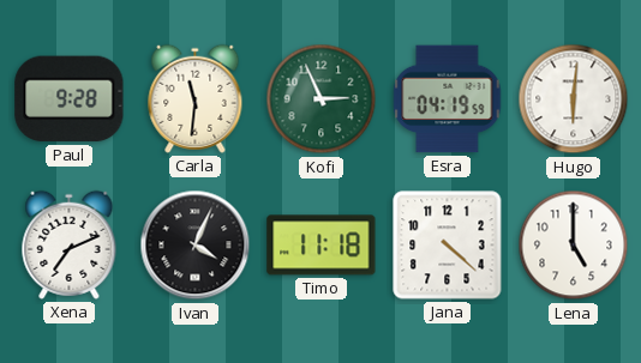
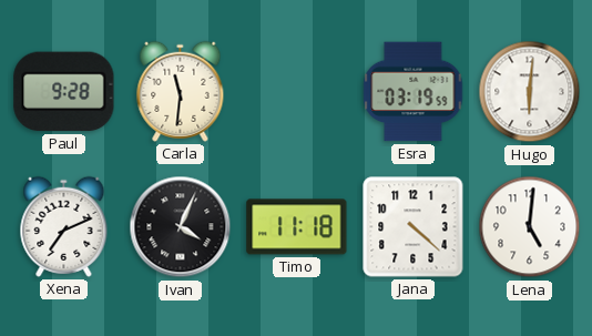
Kofi: 2:56 -> none (322, 99)
Esra: 04:19 -> 03:19 (414, 92)
Lena: 5:00 -> 5:01 (530, 227)
